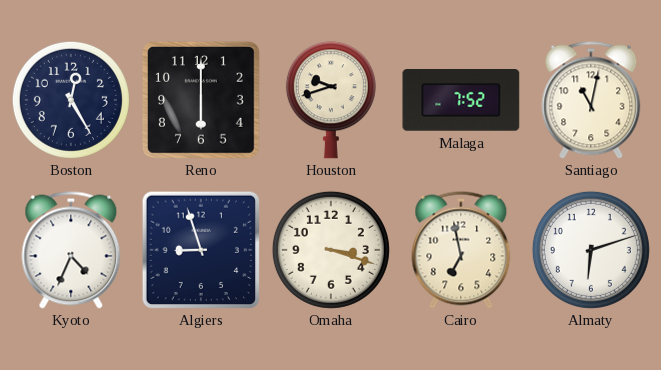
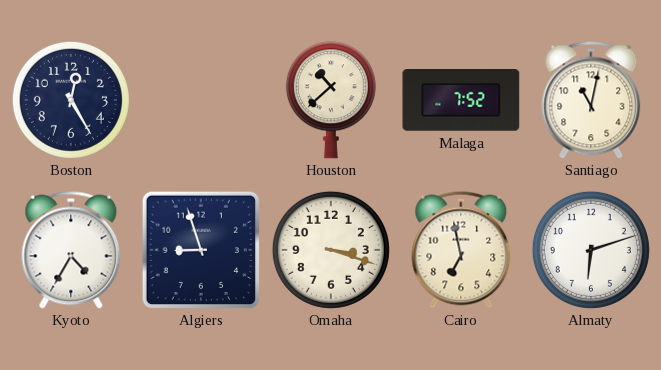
Reno: 6:00 -> none (201, 100)
Houston: 9:42 -> 10:38 (331, 100)
Kyoto: 4:34 -> 4:35 (71, 250)
